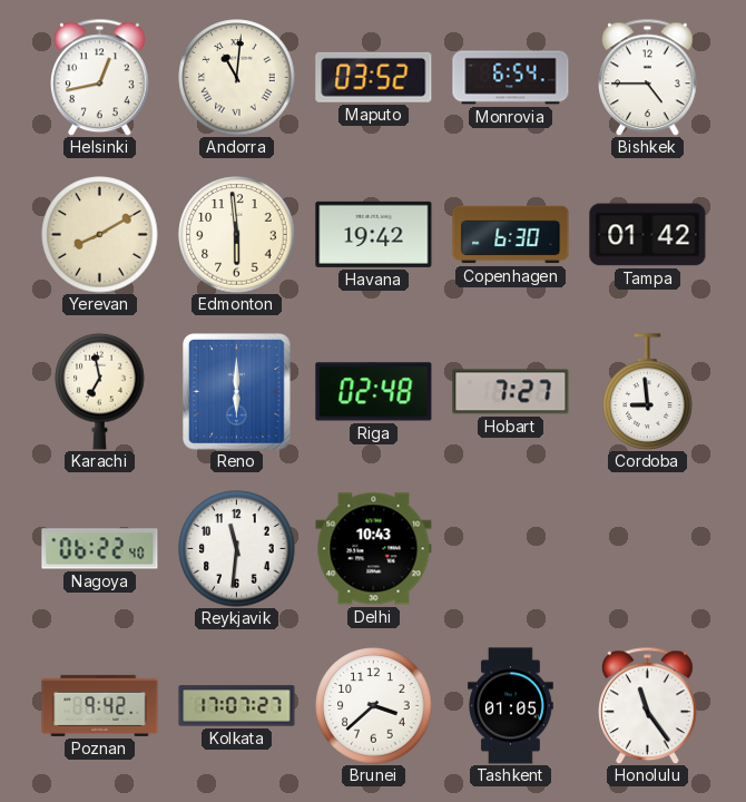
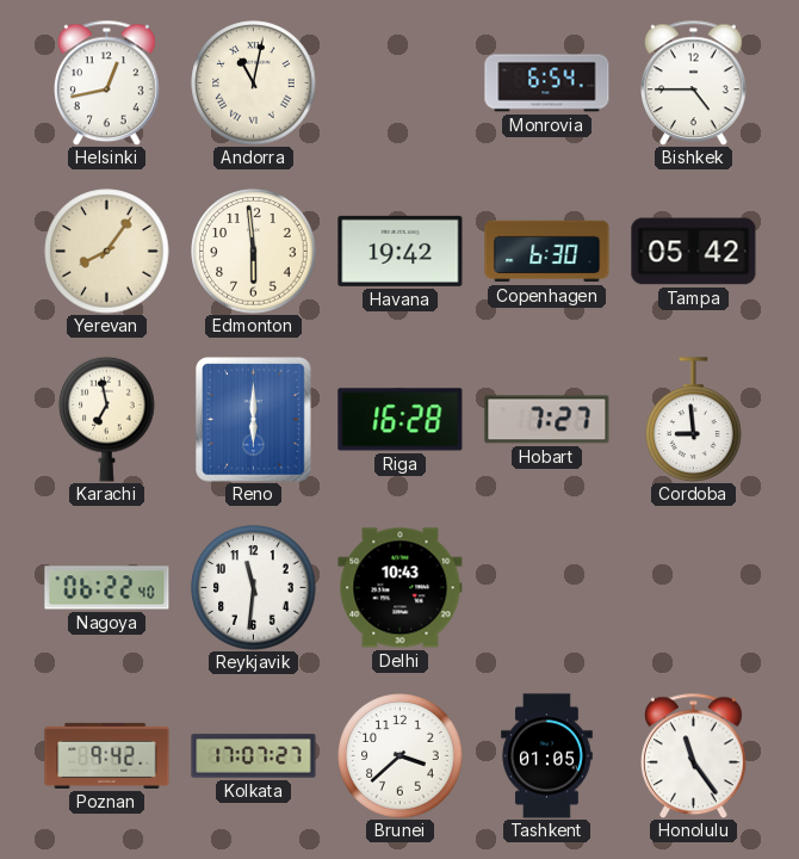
Andorra: 11:01 -> 11:02 (254, 84)
Maputo: 03:52 -> none (374, 77)
Yerevan: 8:10 -> 8:06 (107, 252)
Tampa: 01:42 -> 05:42 (694, 252)
Riga: 02:48 -> 16:28 (401, 420)
